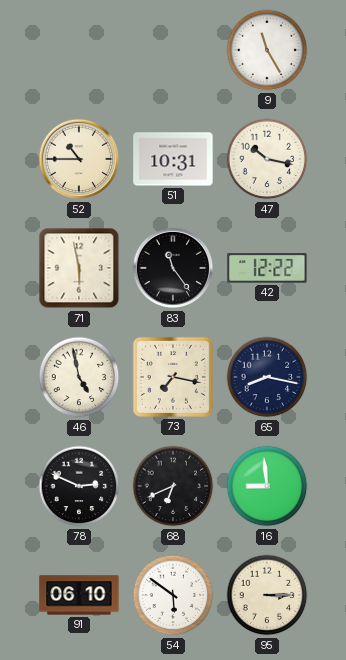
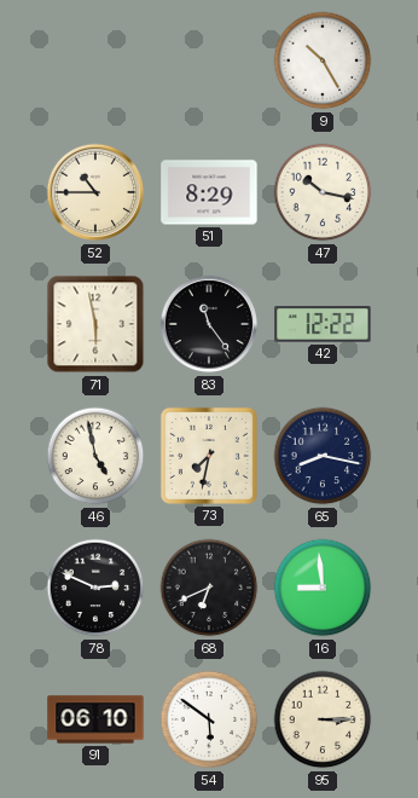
9: 11:25 -> 10:25 (323, 60)
51: 10:31 -> 8:29 (209, 192)
73: 7:17 -> 7:32 (209, 456)
